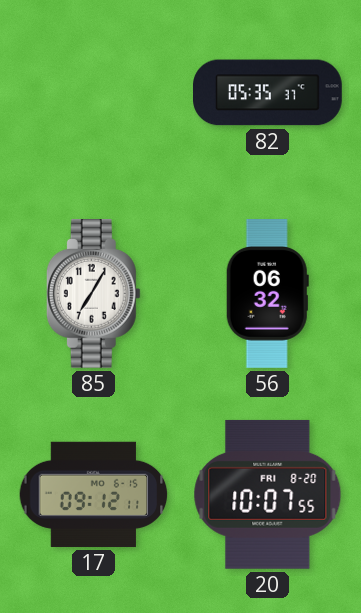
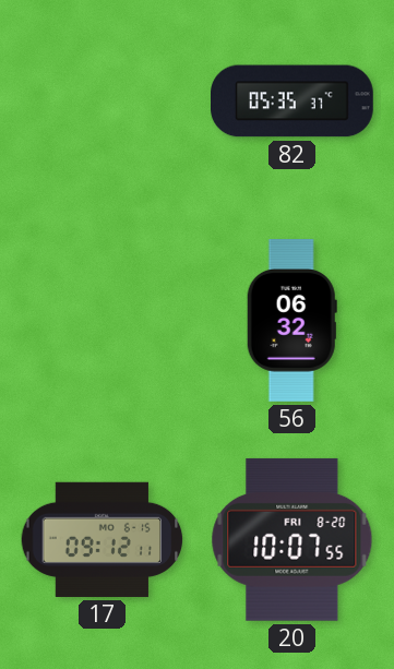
85: 7:05 -> none (93, 294)
